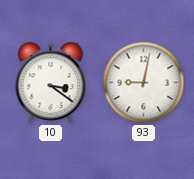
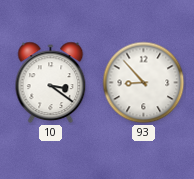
93: 9:02 -> 8:53 (144, 83)
